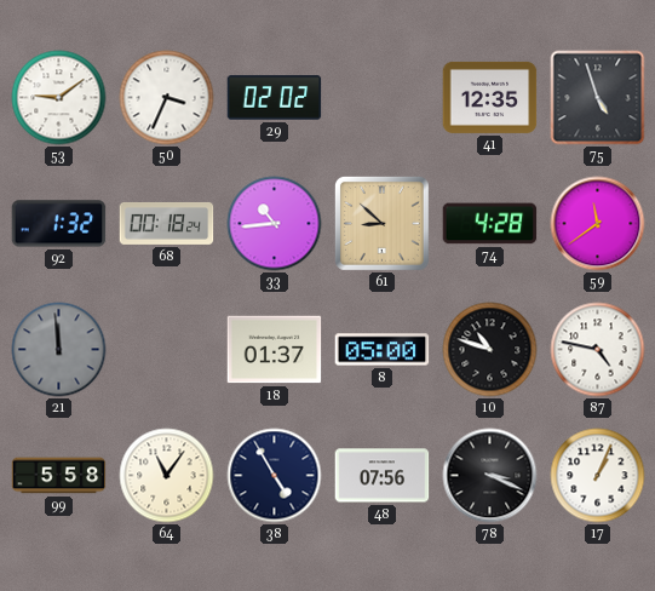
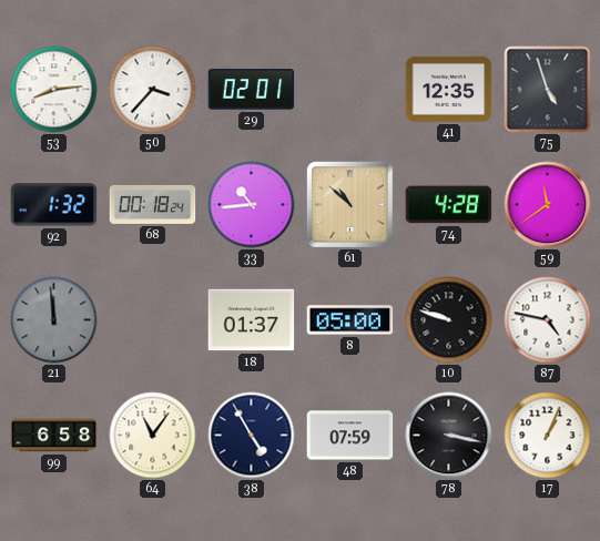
53: 9:09 -> 8:14 (54, 90)
50: 3:34 -> 3:37 (153, 90)
29: 02:02 -> 02:01 (252, 90)
61: 8:52 -> 10:52 (350, 205)
10: 10:48 -> 9:48 (449, 320)
99: 5:58 -> 6:58 (54, 436)
48: 07:56 -> 07:59 (350, 436)
78: 3:19 -> 3:17 (449, 436)
